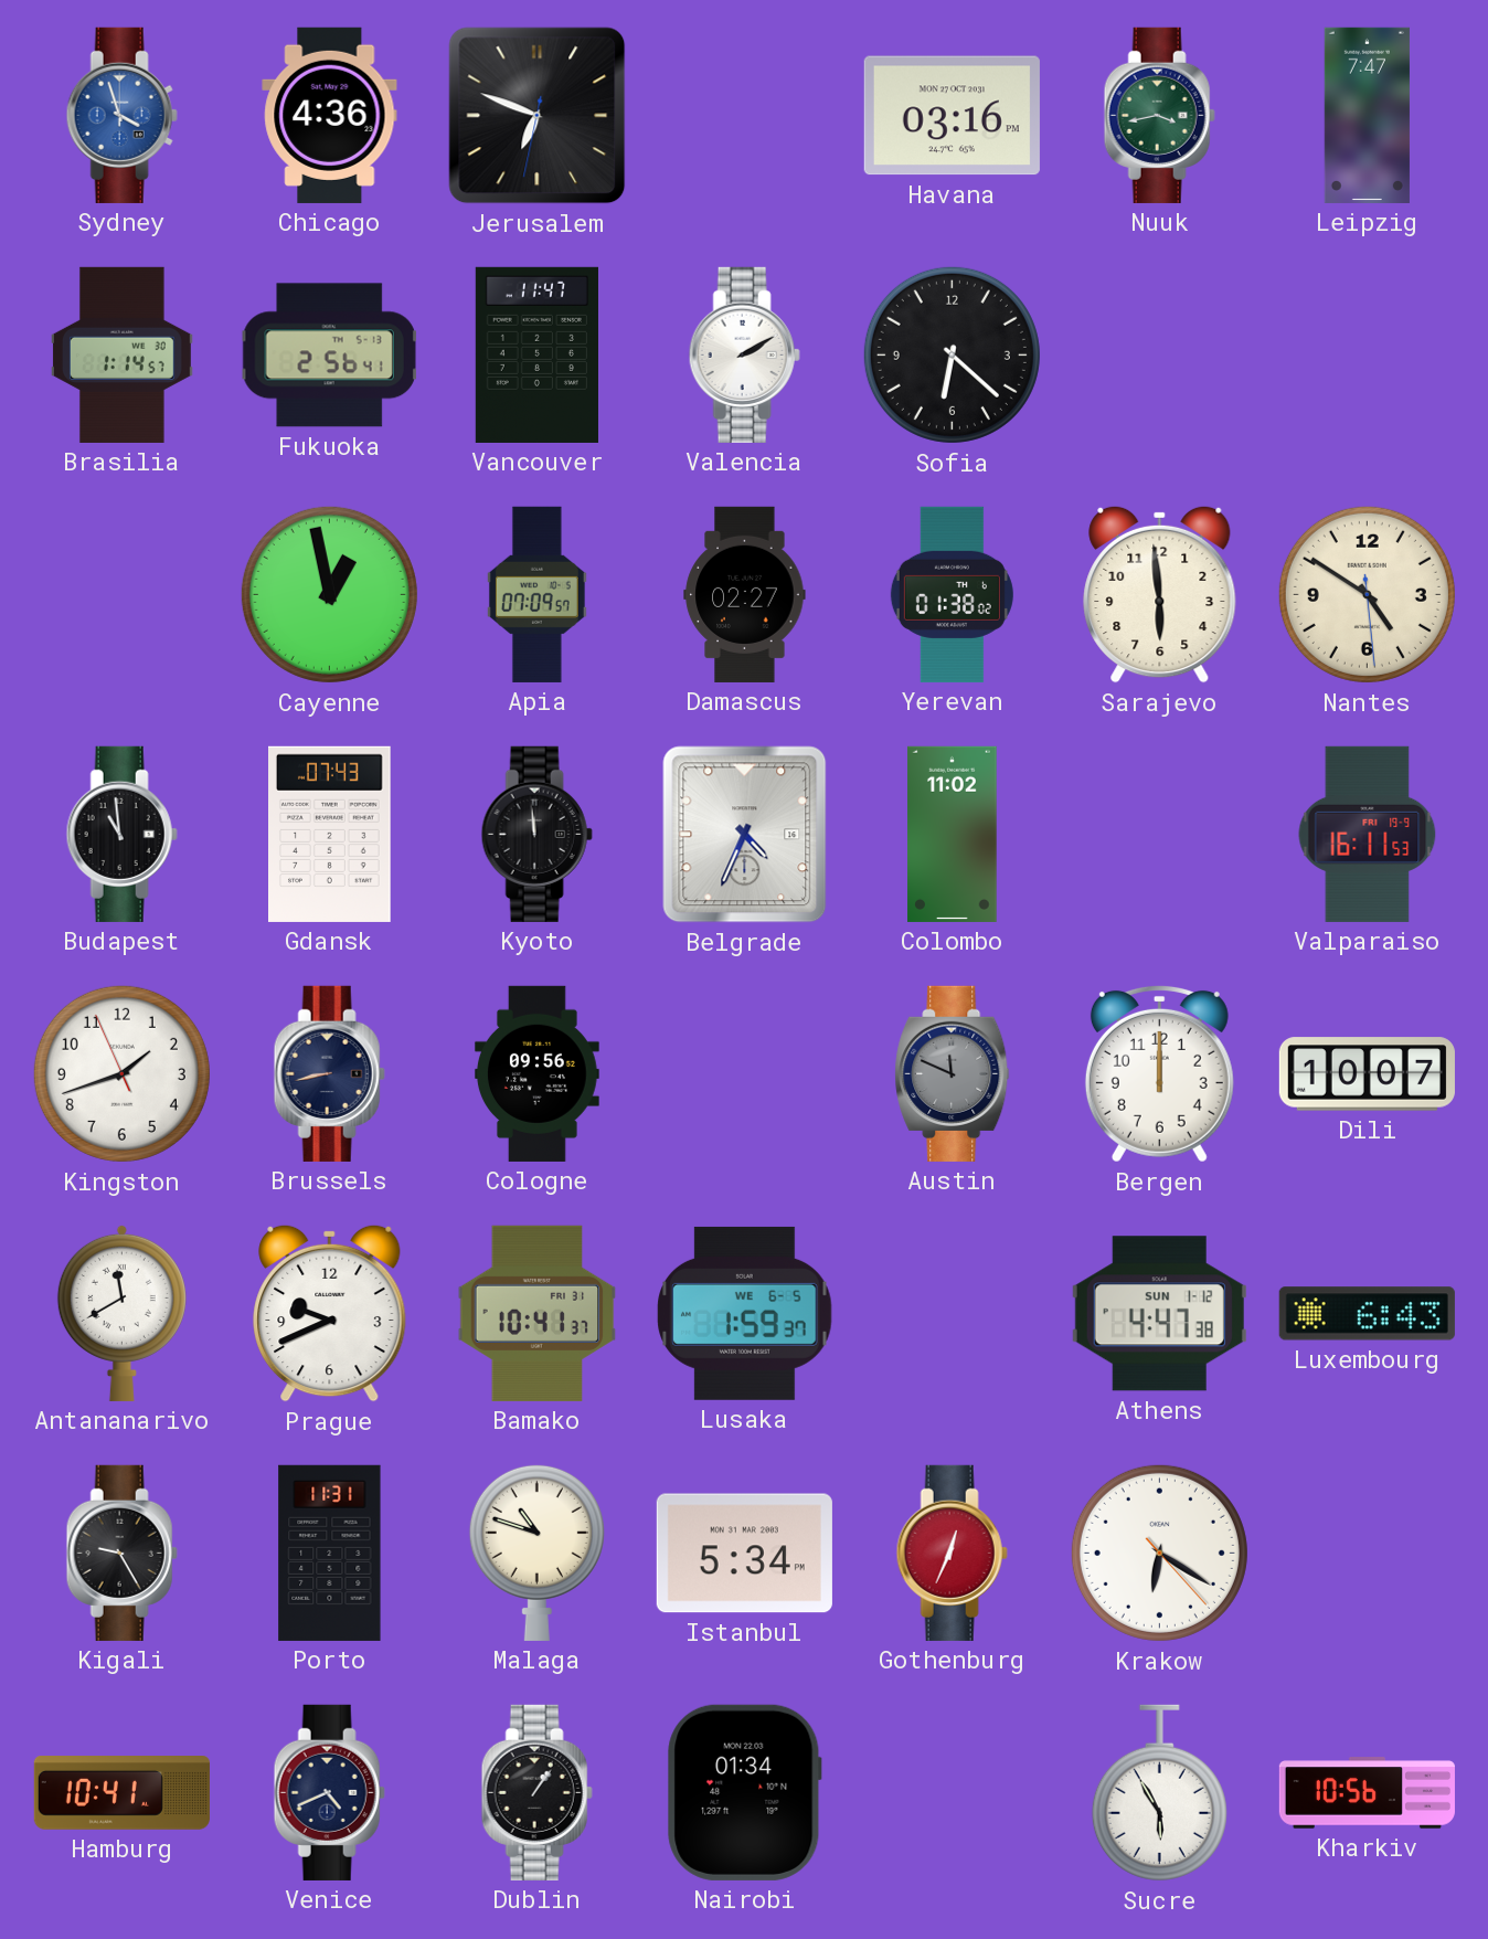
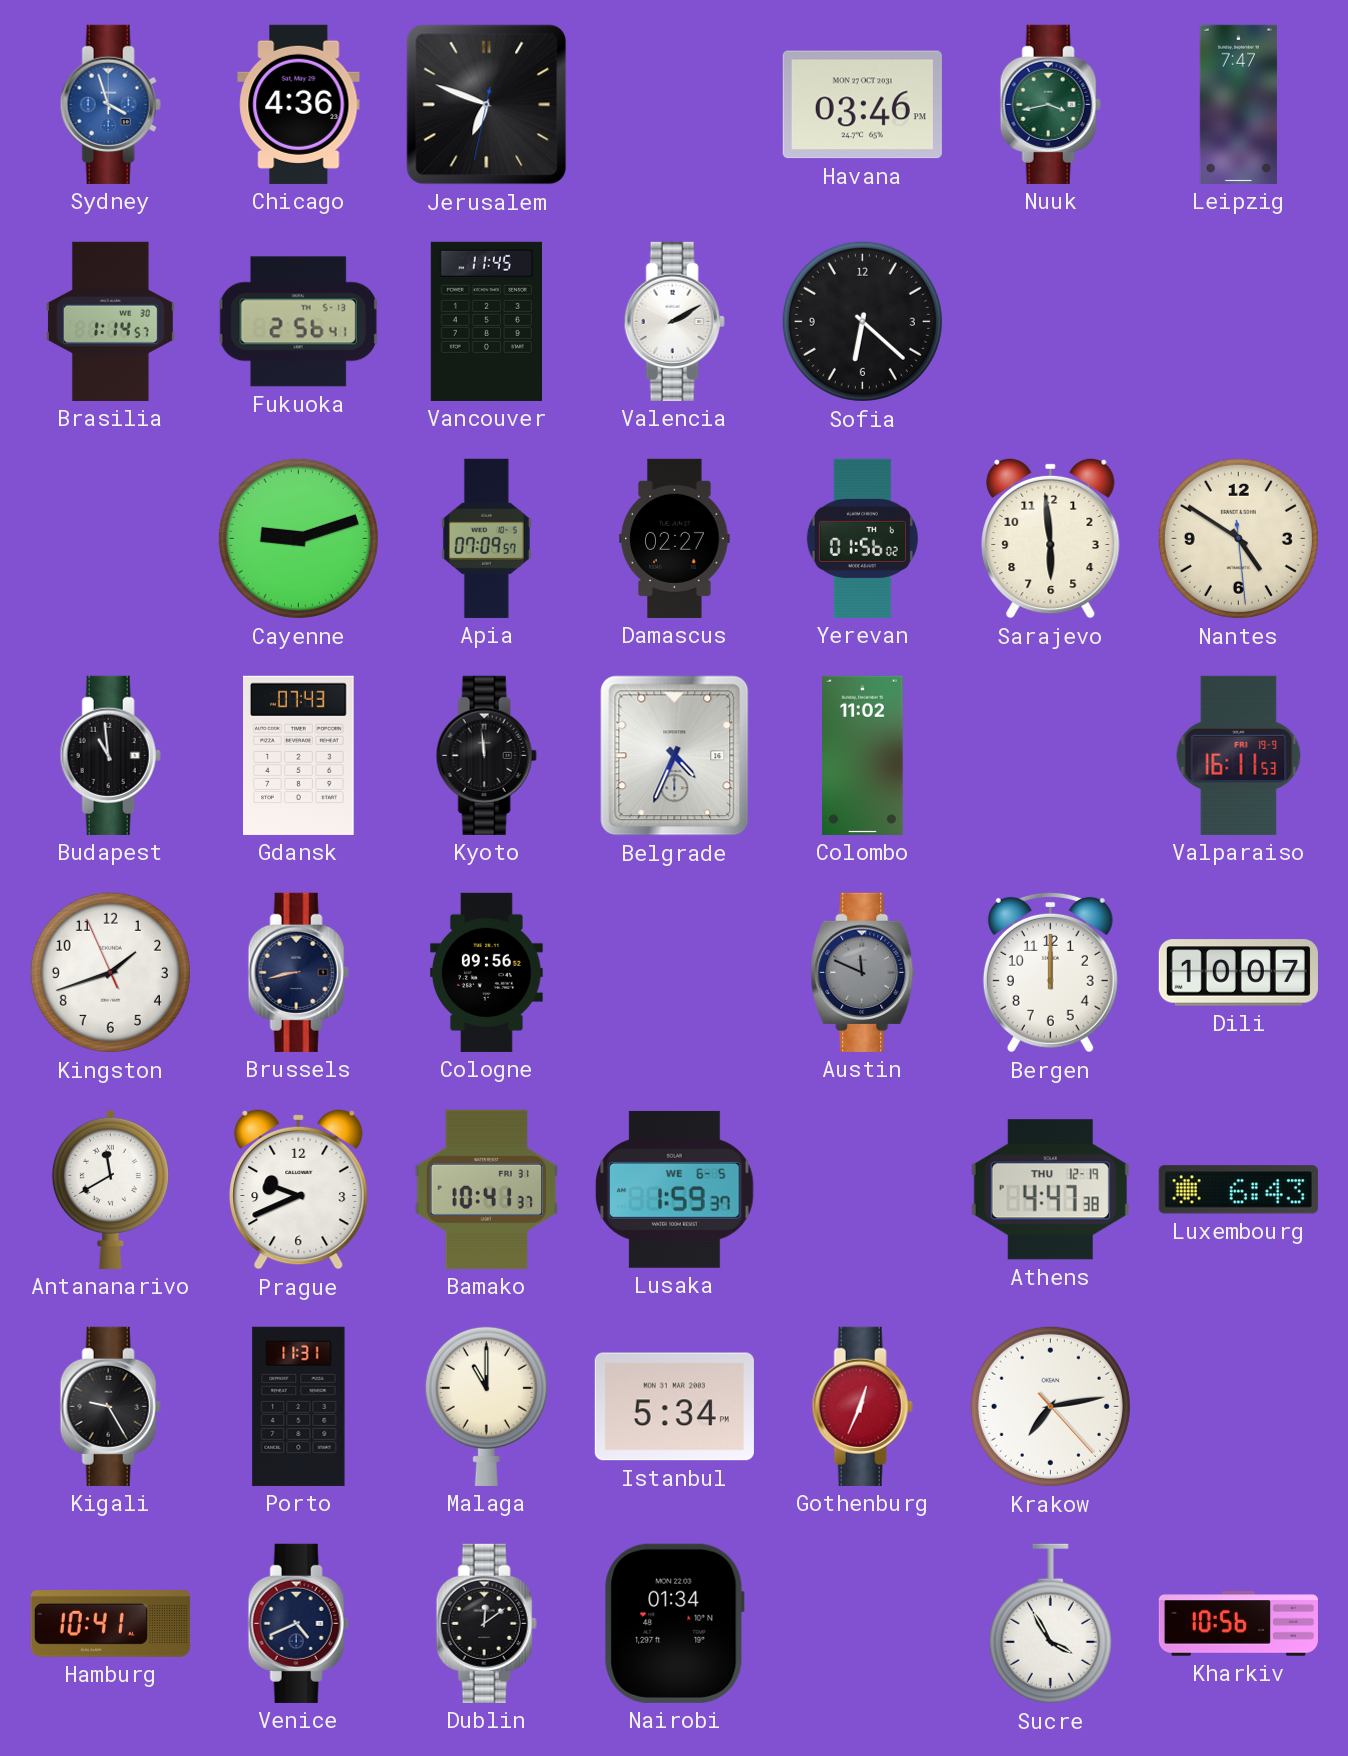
Havana: 03:16 -> 03:46 (862, 105)
Vancouver: 11:47 -> 11:45 (486, 321)
Cayenne: 12:58 -> 9:12 (298, 538)
Yerevan: 01:38 -> 01:56 (862, 538)
Athens date: SUN 1-12 -> THU 12-19 (1050, 1190)
Malaga: 10:48 -> 11:00 (486, 1406)
Krakow: 6:20 -> 7:13 (1050, 1406)
Dublin: 1:06 -> 12:09 (486, 1623)
Sucre: 5:55 -> 3:55 (1050, 1624)
